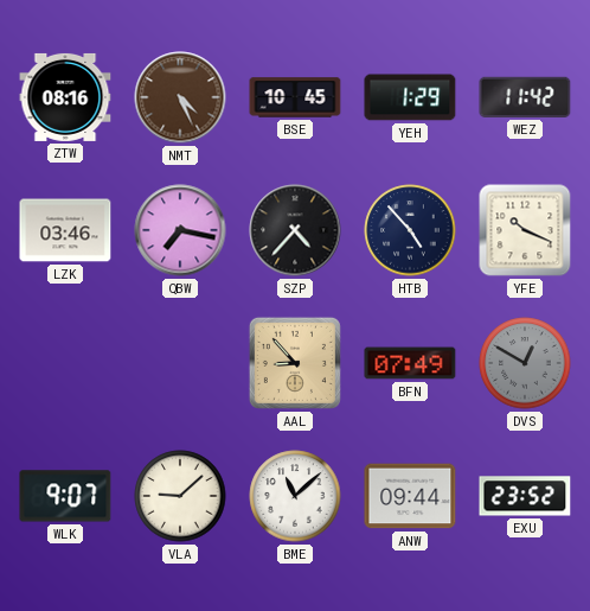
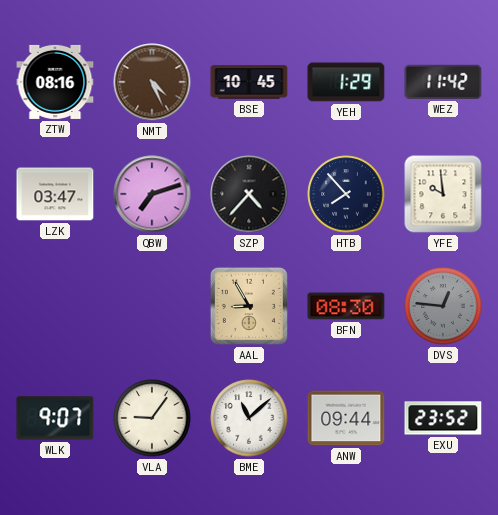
LZK: 03:46 -> 03:47 (55, 194)
QBW: 7:17 -> 7:12 (152, 194)
HTB: 4:53 -> 7:53 (346, 194)
YFE: 10:19 -> 9:59 (443, 194)
AAL: 8:53 -> 8:55 (249, 306)
BFN: 07:49 -> 08:30 (346, 306)
DVS: 12:50 -> 12:46 (443, 306)
VLA: 9:08 -> 9:06 (152, 418)
